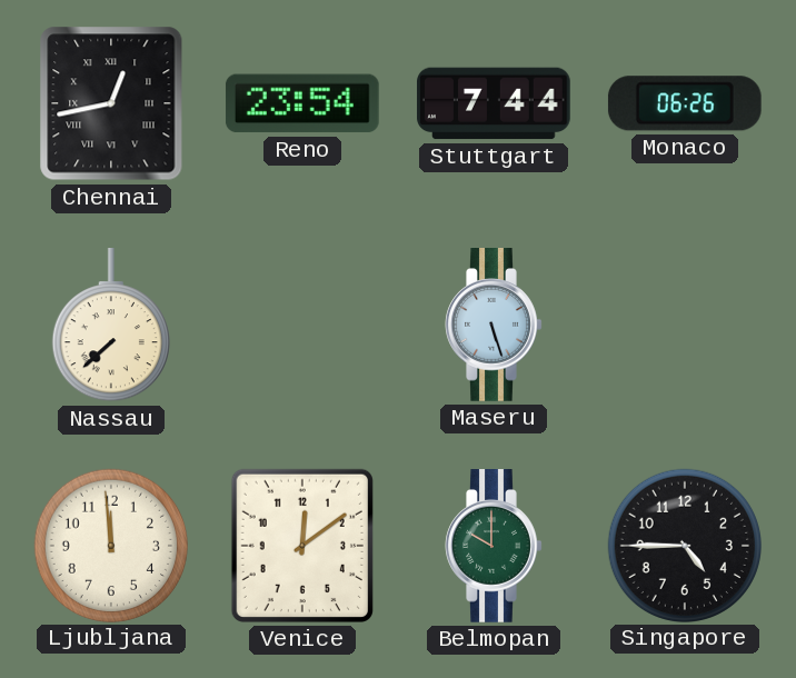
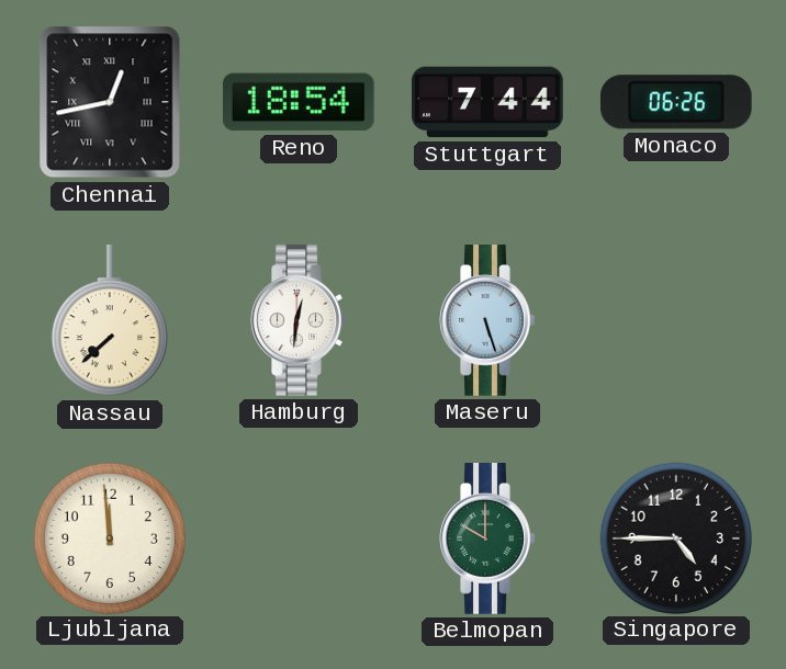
Reno: 23:54 -> 18:54 (299, 102)
Hamburg: none -> 12:31 (299, 321)
Venice: 12:09 -> none (302, 546)
